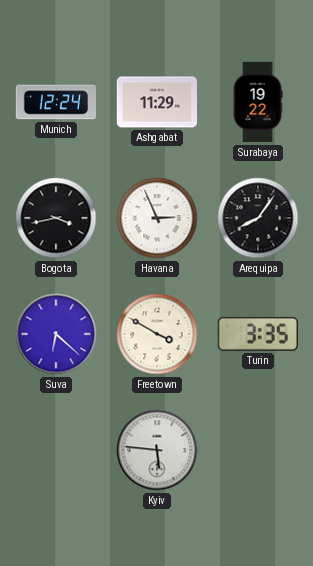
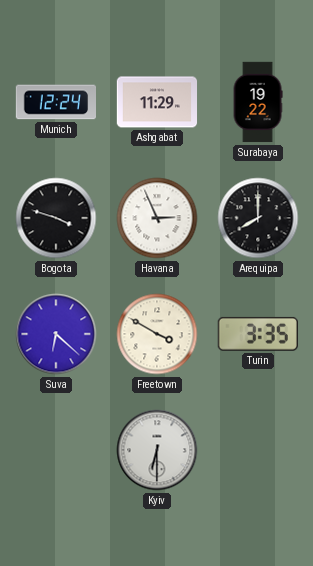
Bogota: 3:43 -> 3:48 (56, 218)
Arequipa: 8:06 -> 8:00 (258, 218)
Kyiv: 5:46 -> 6:30 (157, 450)
